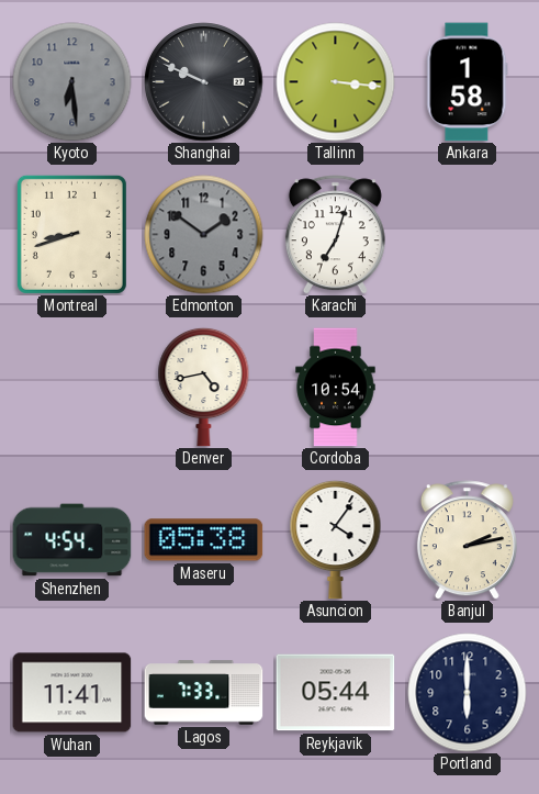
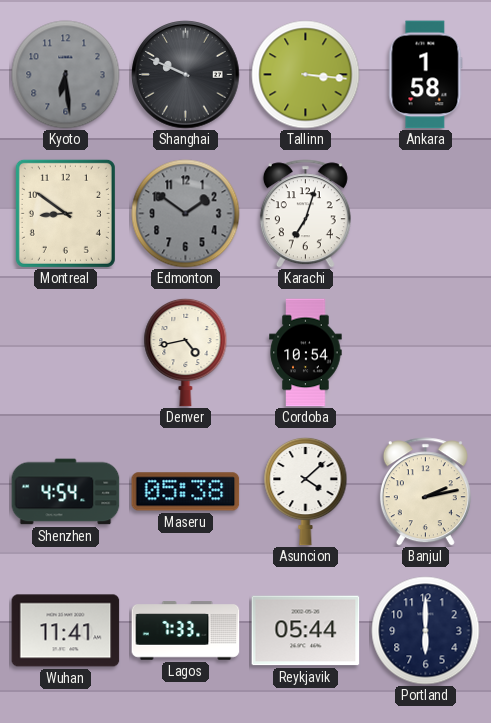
Montreal: 8:42 -> 8:51 (65, 213)
Asuncion: 4:06 -> 4:08 (306, 491)
